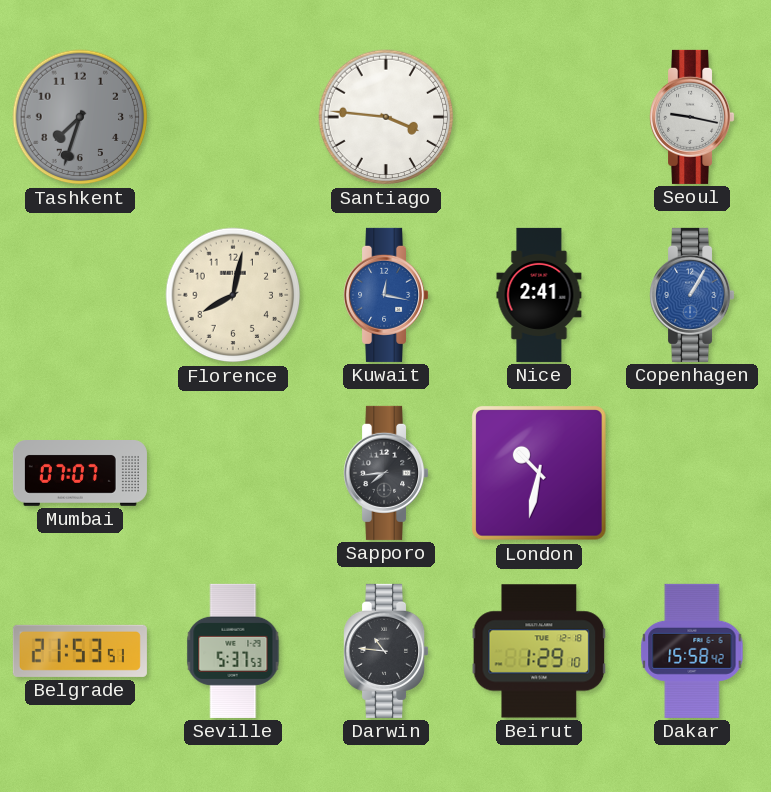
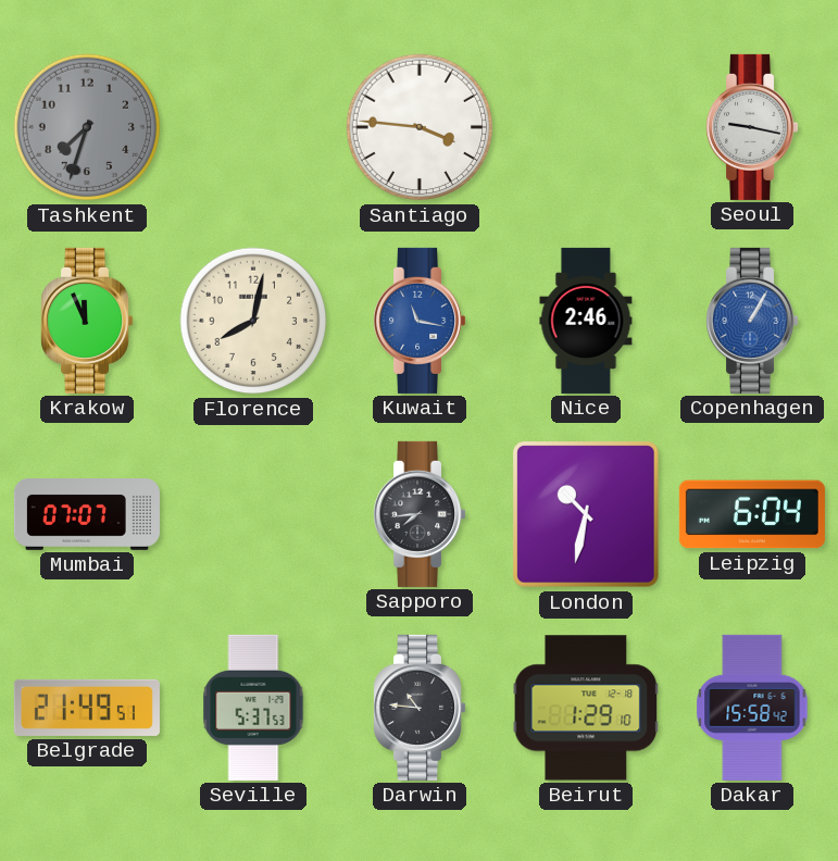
Krakow: none -> 11:56 (87, 321)
Kuwait: 12:17 -> 11:17 (420, 321)
Nice: 2:41 -> 2:46 (586, 321)
Leipzig: none -> 6:04 (752, 514)
Belgrade: 21:53 -> 21:49 (87, 708)
